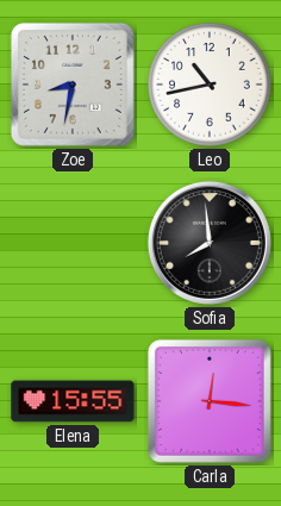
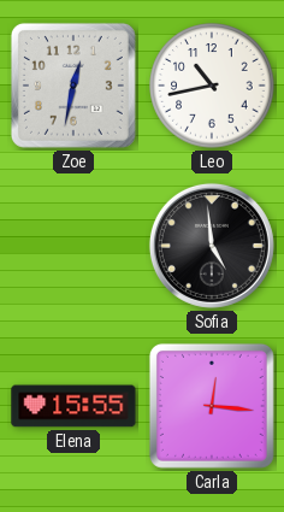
Zoe: 8:32 -> 12:32 (73, 86)
Sofia: 7:59 -> 4:59 (212, 246)
